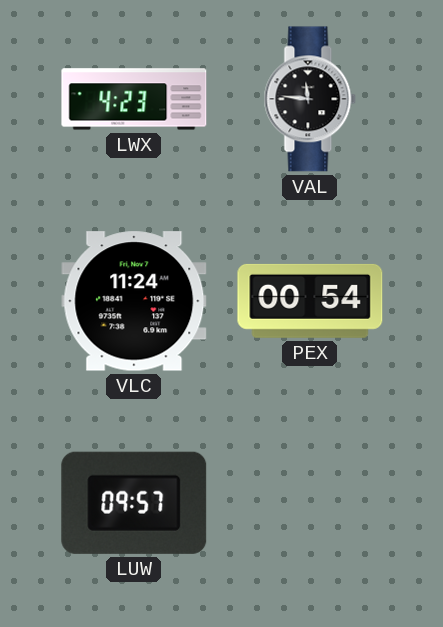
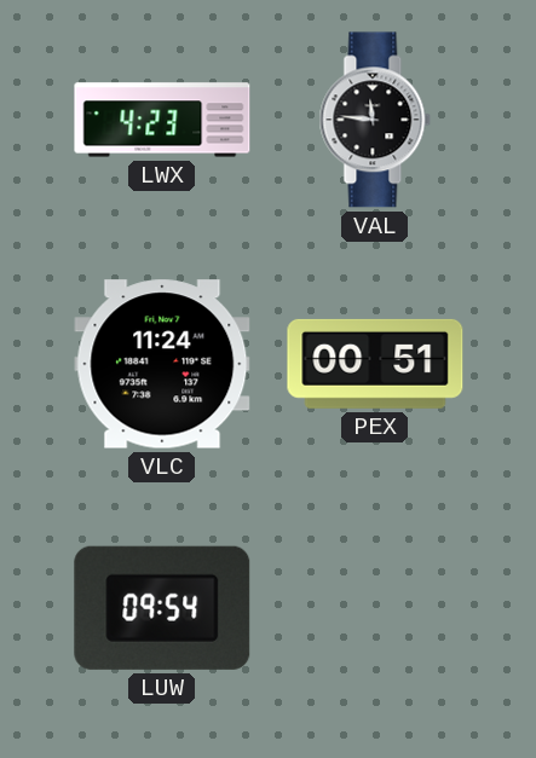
PEX: 00:54 -> 00:51 (375, 364)
LUW: 09:57 -> 09:54 (162, 608)
